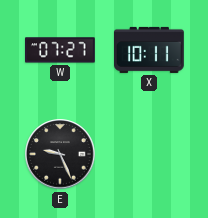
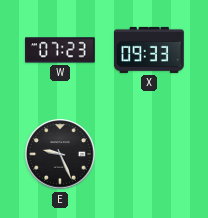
W: 07:27 -> 07:23 (61, 50)
X: 10:11 -> 09:33 (149, 50)
